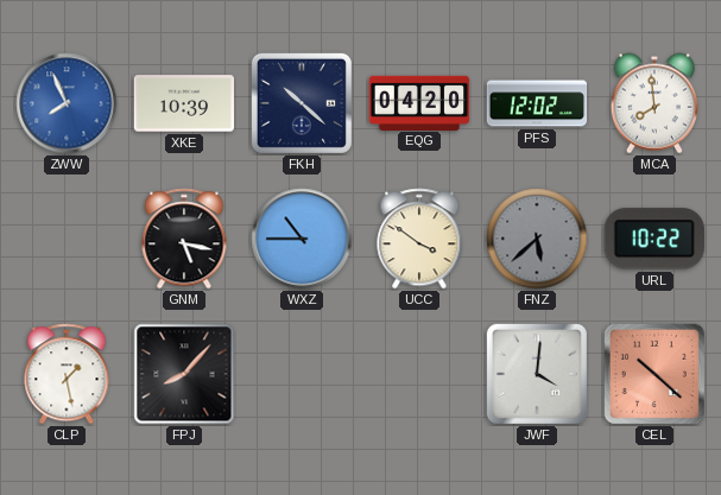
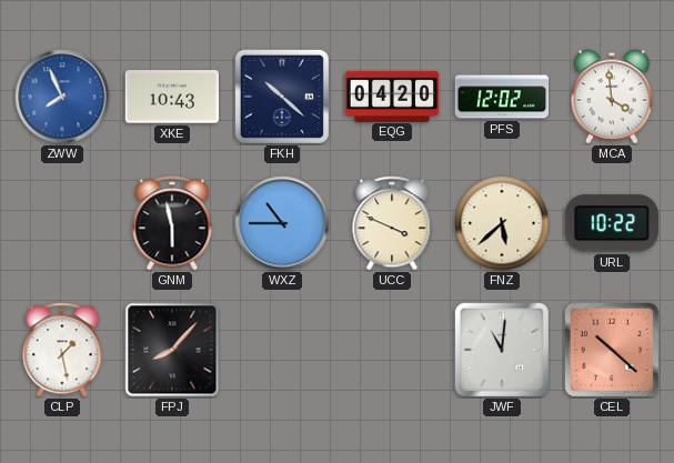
XKE: 10:39 -> 10:43 (172, 97)
MCA: 7:59 -> 3:59 (611, 97)
GNM: 5:17 -> 5:58 (172, 223)
UCC: 3:51 -> 3:49 (392, 223)
FNZ dial: grey -> cream (502, 223)
JWF: 4:01 -> 11:01 (502, 350)
